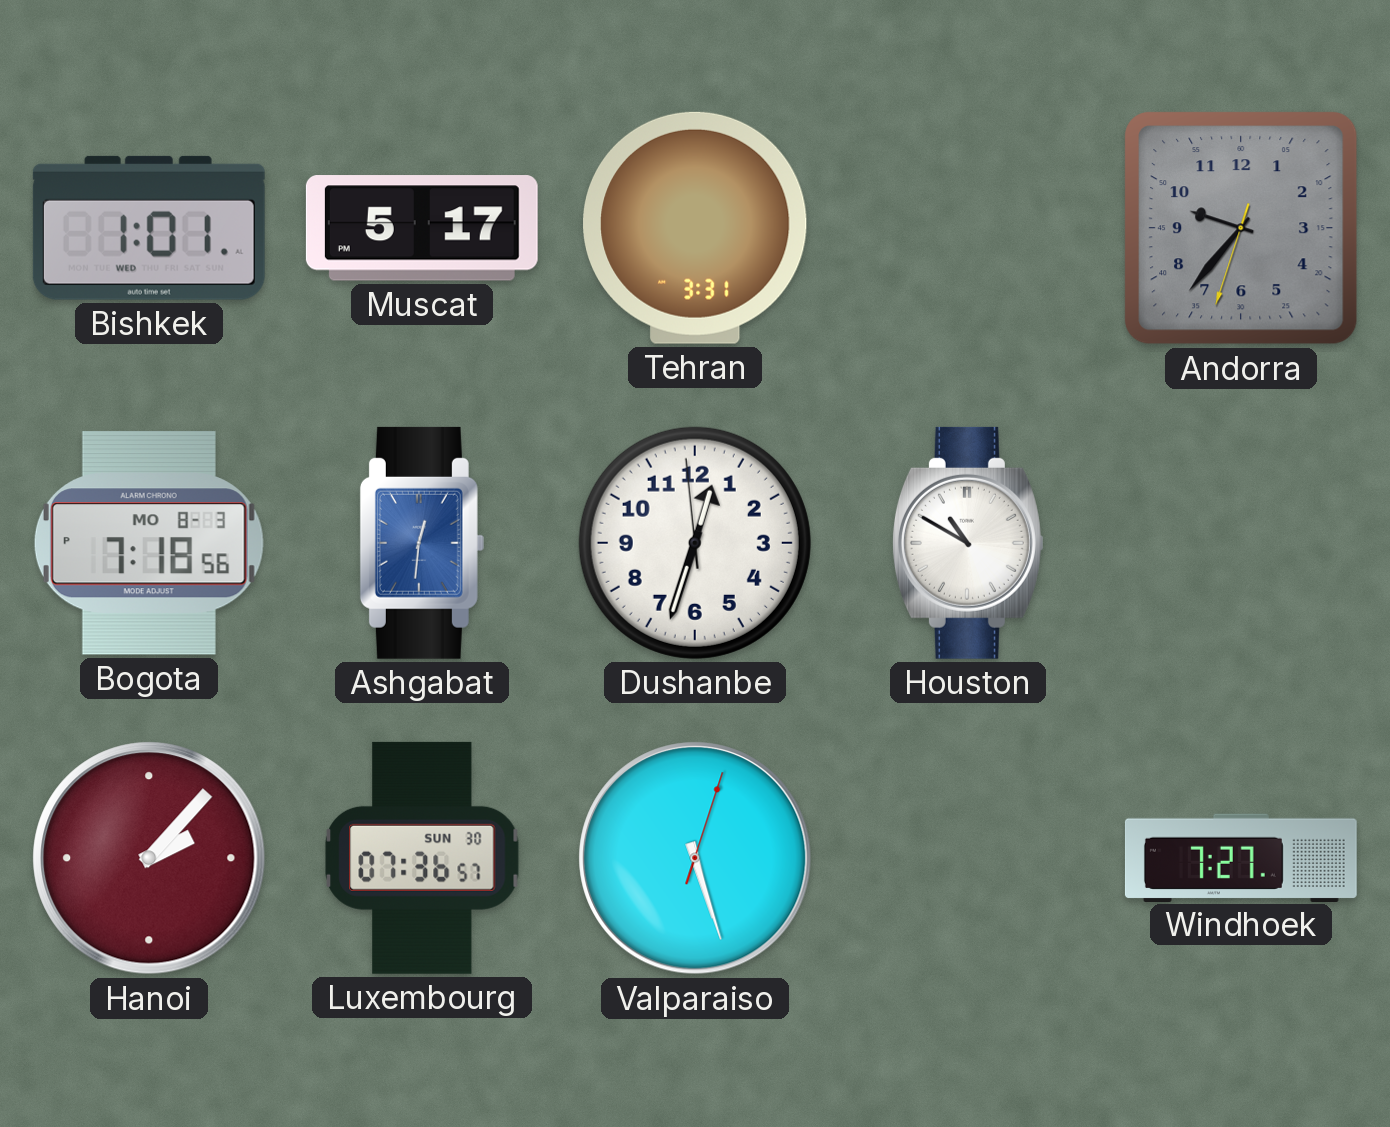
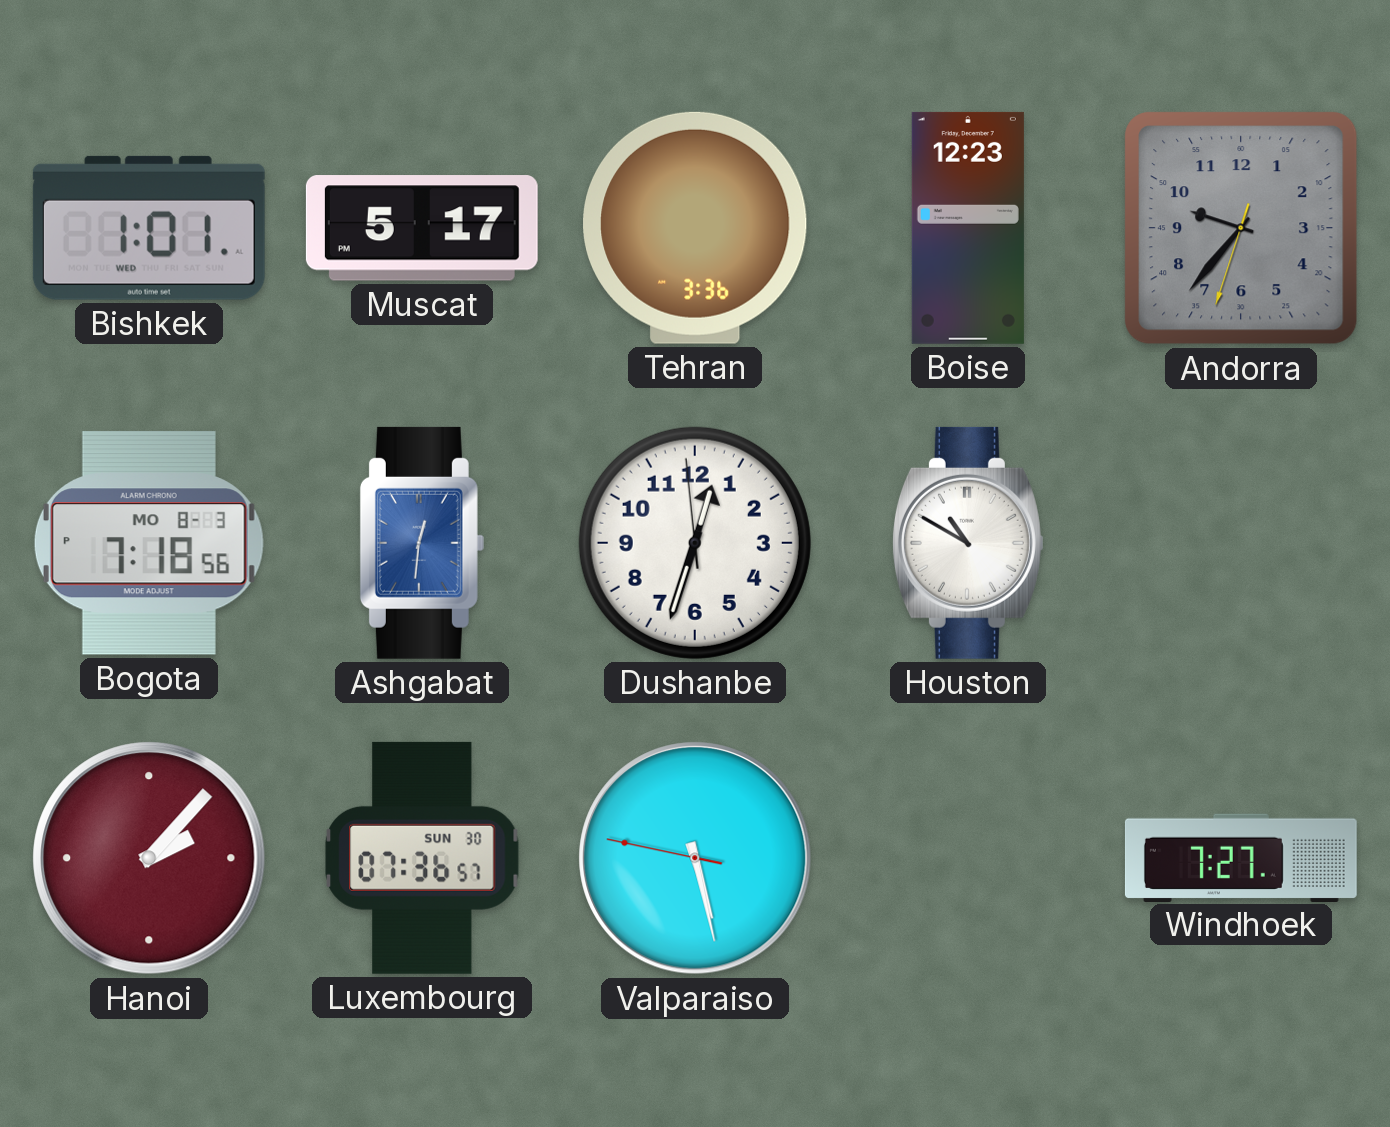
Tehran: 3:31 -> 3:36 (695, 228)
Boise: none -> 12:23 (968, 228)
Valparaiso: 5:27:03 -> 5:27:47 (695, 858)
